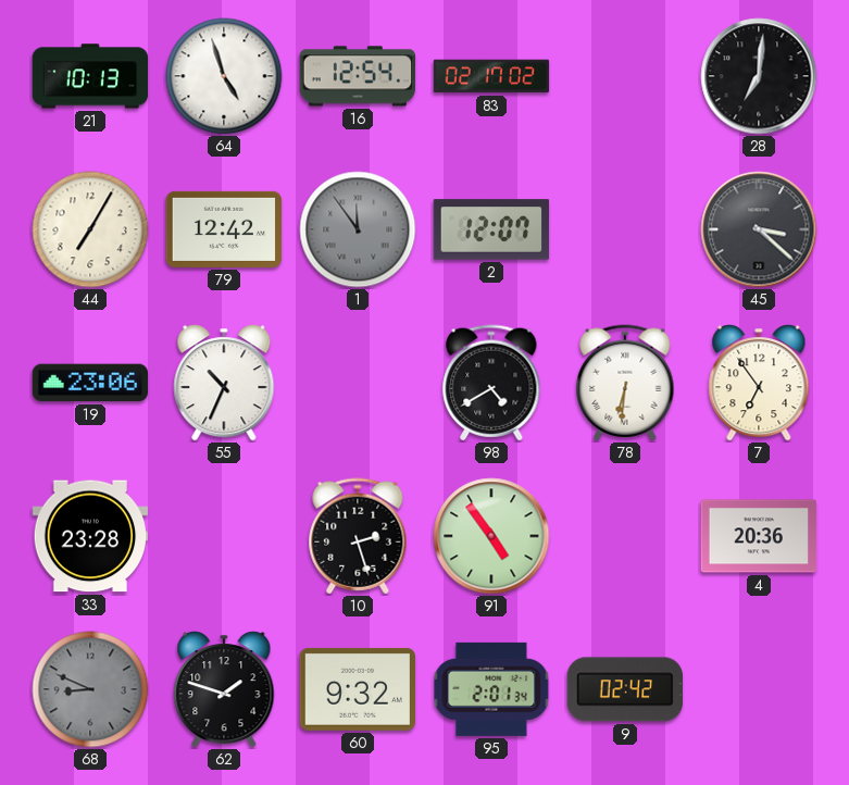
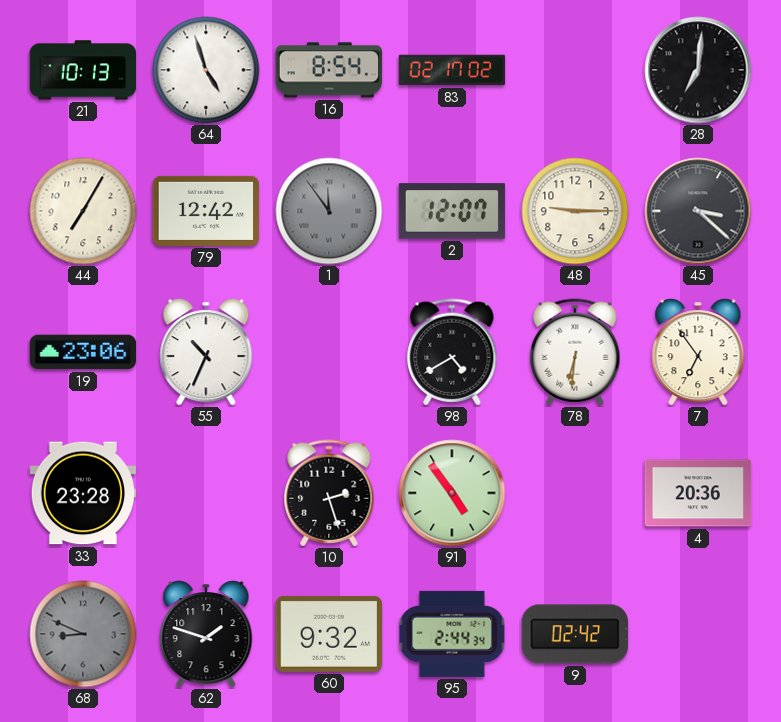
16: 12:54 -> 8:54 (329, 70)
48: none -> 9:15 (575, 211)
95: 2:01 -> 2:44 (452, 634)
